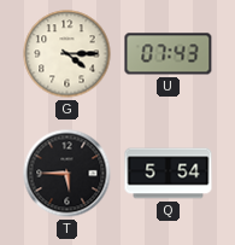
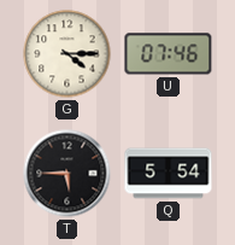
U: 07:43 -> 07:46 (169, 54)
